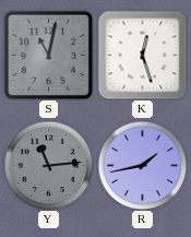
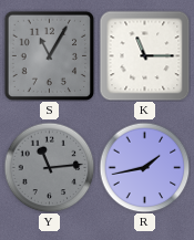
S: 11:02 -> 11:05 (49, 55)
K: 12:27 -> 11:15 (144, 55)
